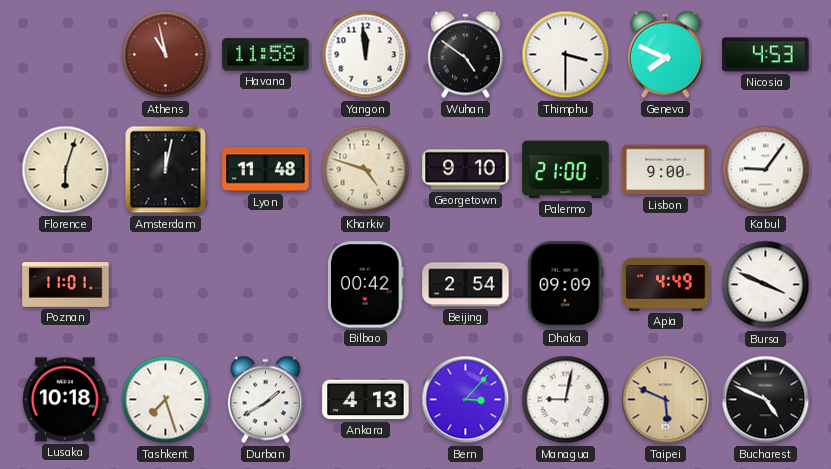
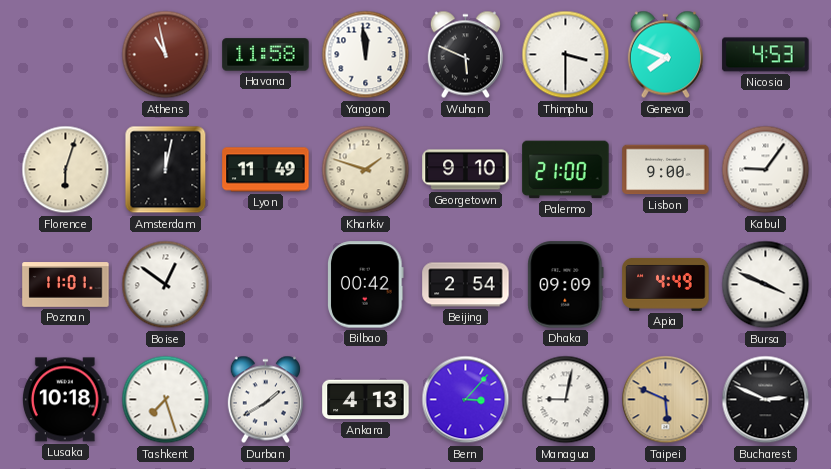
Wuhan: 4:51 -> 5:49 (465, 55)
Lyon: 11:48 -> 11:49 (266, 170)
Kharkiv: 4:48 -> 1:48 (366, 170)
Boise: none -> 12:51 (166, 285)
Bucharest: 4:49 -> 2:49 (766, 400)
